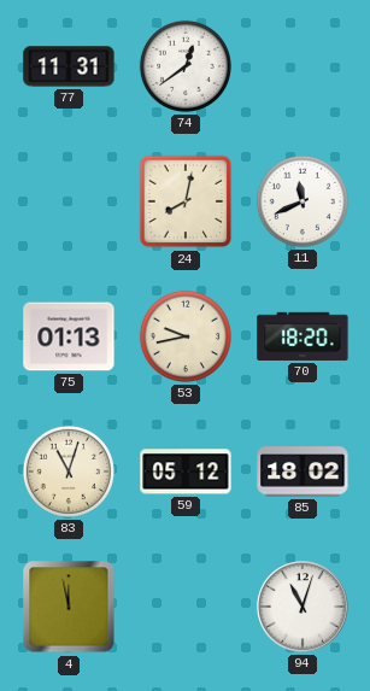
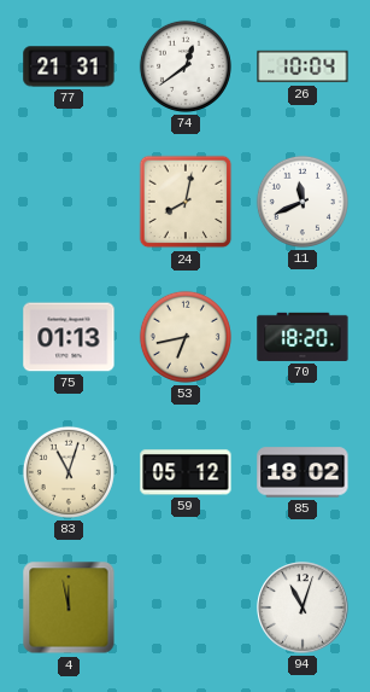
77: 11:31 -> 21:31 (69, 66)
26: none -> 10:04 (303, 66)
53: 9:43 -> 6:43 (186, 337)
